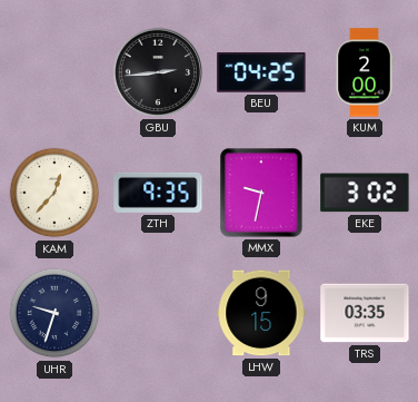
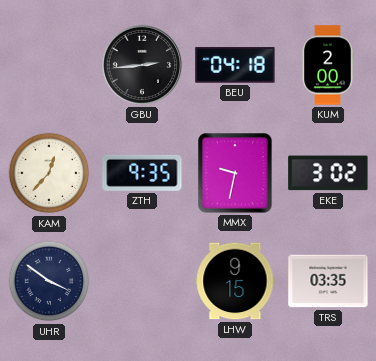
BEU: 04:25 -> 04:18 (235, 65)
UHR: 9:33 -> 3:51 (49, 281)
